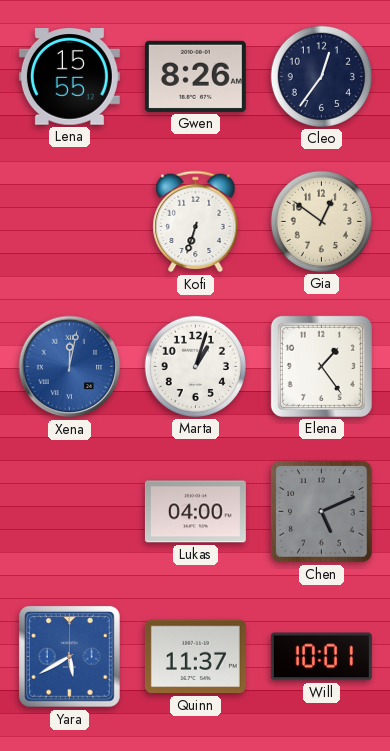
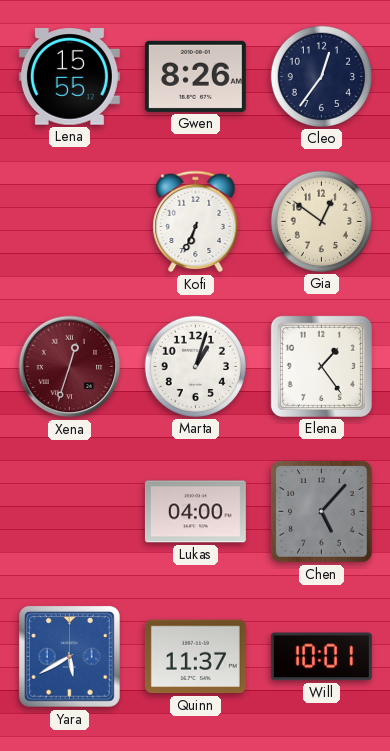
Kofi: 6:33 -> 6:34 (196, 222)
Xena: 12:02 -> 12:33 (70, 367)
Xena dial: blue -> burgundy (70, 367)
Chen: 5:11 -> 5:07 (322, 512)
